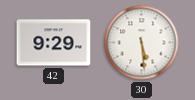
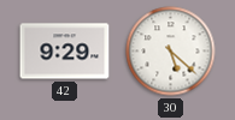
30: 5:29 -> 5:22 (171, 52)
